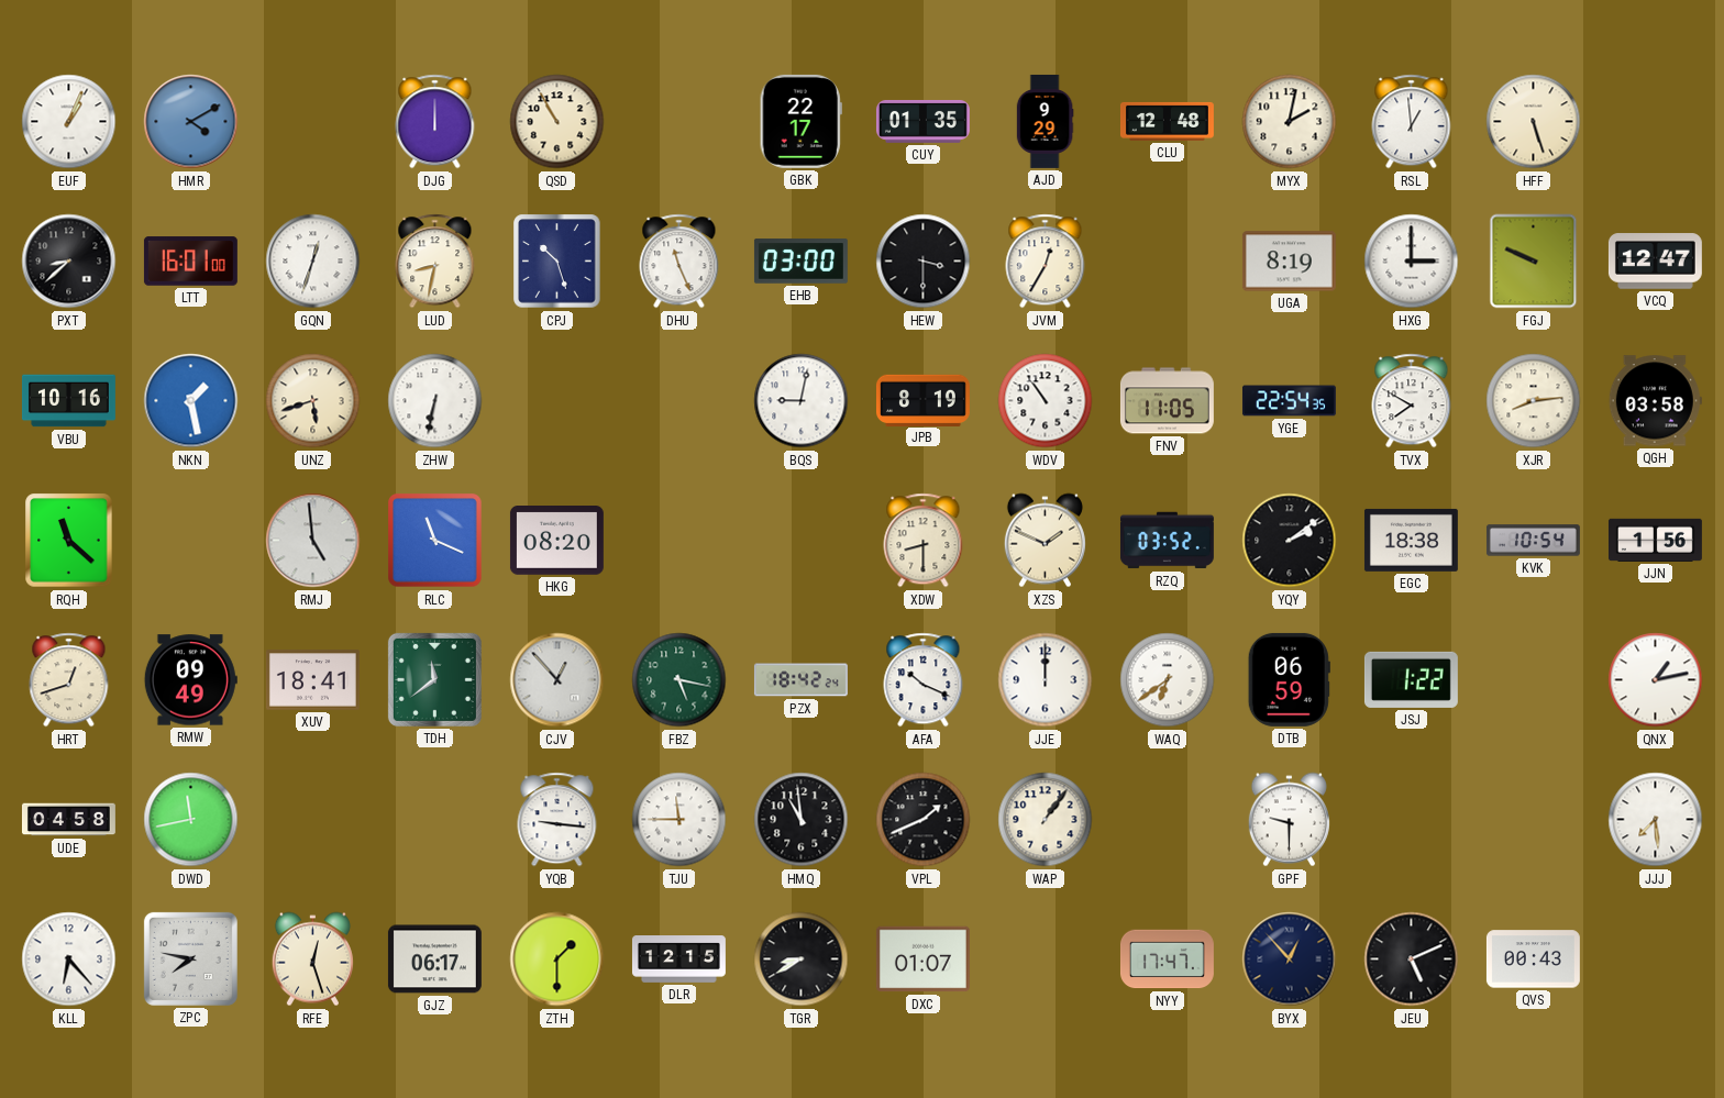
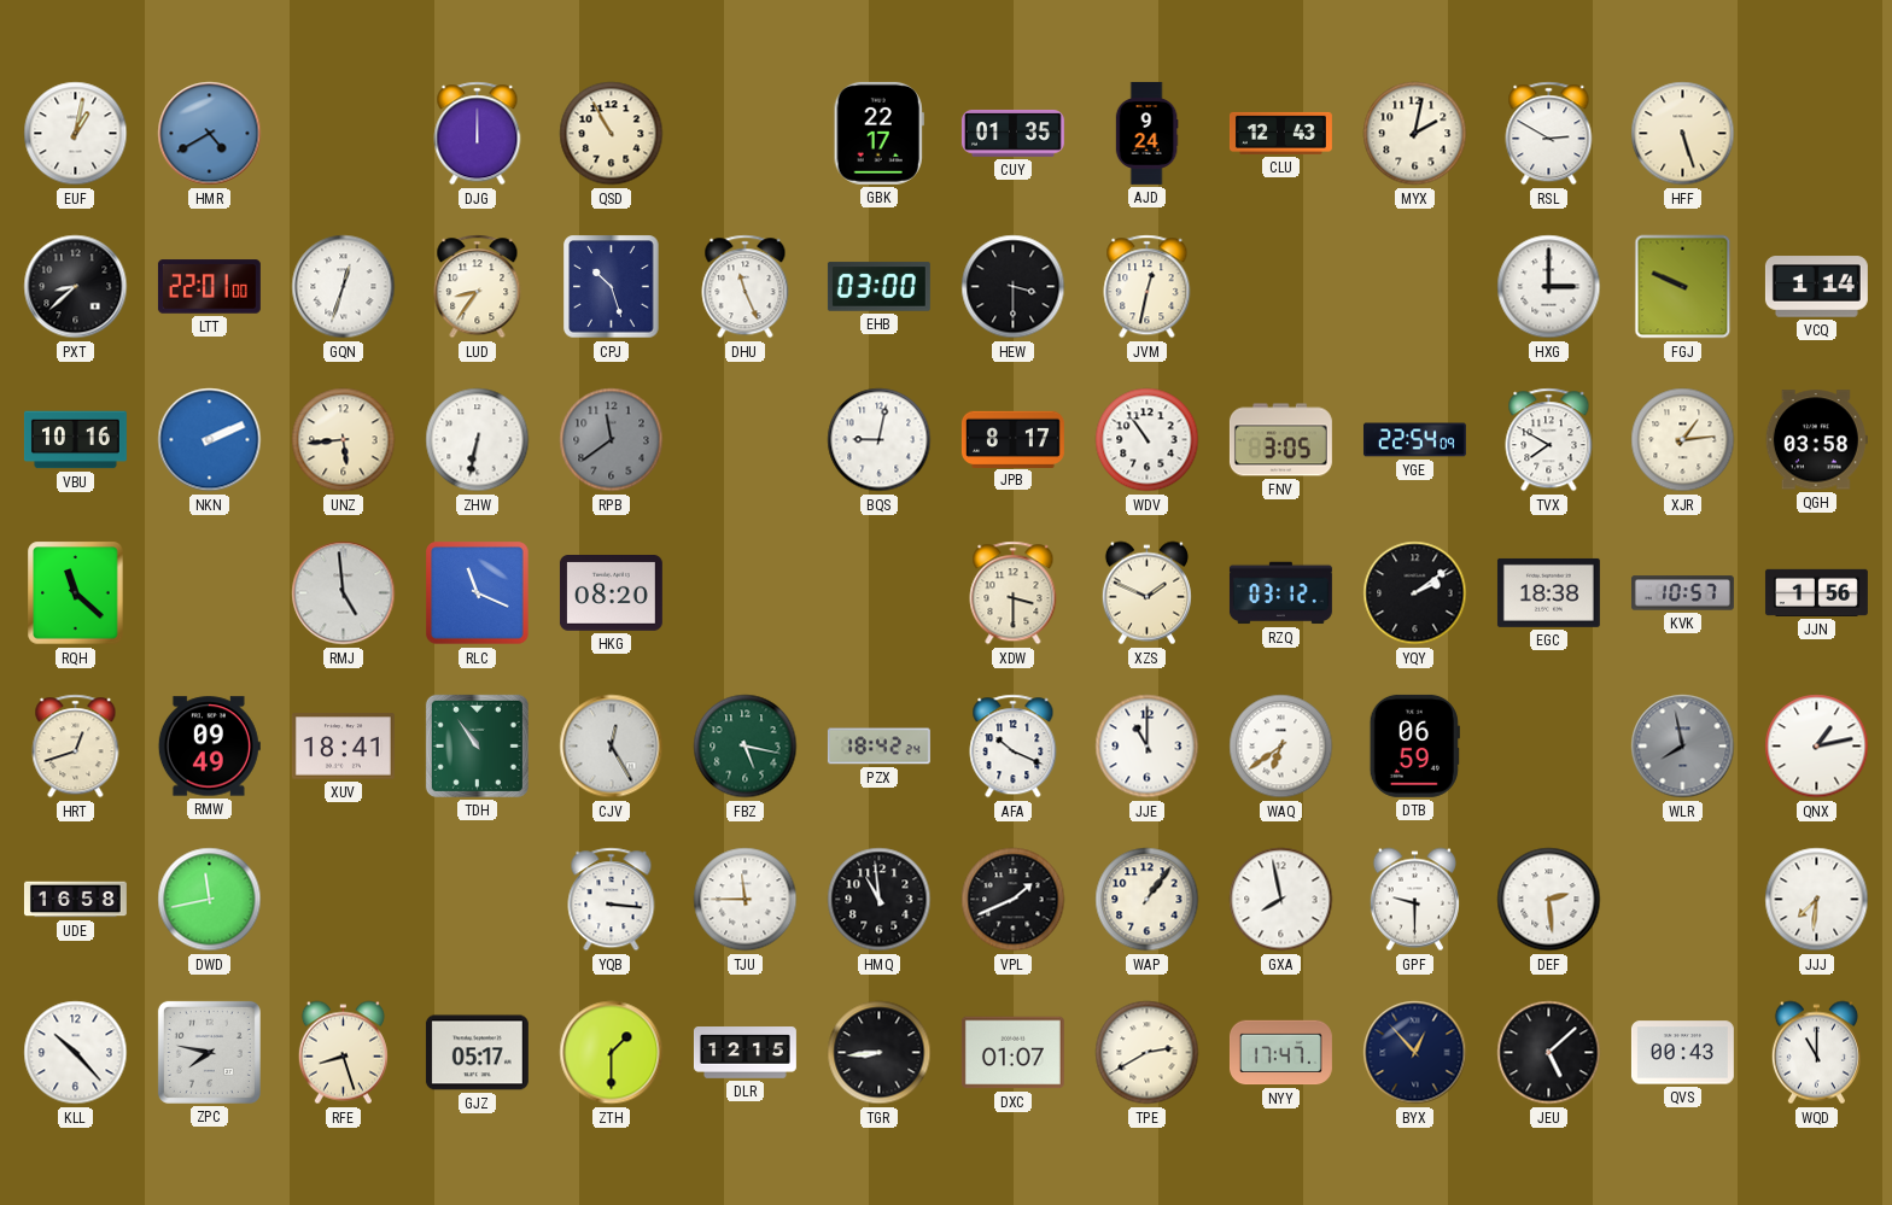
EUF: 1:04 -> 1:02 (76, 134)
HMR: 4:10 -> 4:40 (210, 134)
AJD: 9:29 -> 9:24 (1146, 133)
CLU: 12:48 -> 12:43 (1280, 133)
RSL: 12:59 -> 2:50 (1549, 134)
LTT: 16:01 -> 22:01 (209, 287)
LUD: 8:32 -> 8:36 (478, 287)
JVM: 12:35 -> 12:32 (1148, 287)
UGA: 8:19 -> none (1289, 262)
VCQ: 12:47 -> 1:14 (1816, 287)
NKN: 1:28 -> 2:11 (210, 440)
UNZ: 5:42 -> 5:44 (344, 440)
RPB: none -> 11:39 (612, 440)
JPB: 8:19 -> 8:17 (1012, 439)
FNV: 11:05 -> 3:05 (1280, 440)
YGE: 22:54:35 -> 22:54:09 (1414, 440)
XJR: 8:14 -> 1:14 (1683, 440)
XDW: 8:30 -> 3:30 (1014, 593)
RZQ: 03:52 -> 03:12 (1280, 593)
KVK: 10:54 -> 10:57 (1682, 593)
TDH: 11:39 -> 10:54 (477, 745)
CJV: 12:53 -> 12:25 (612, 747)
JJE: 12:00 -> 11:00 (1148, 747)
JSJ: 1:22 -> none (1411, 679)
WLR: none -> 7:58 (1683, 747)
UDE: 04:58 -> 16:58 (75, 900)
YQB: 9:16 -> 3:16 (612, 900)
GXA: none -> 7:58 (1281, 900)
DEF: none -> 2:29 (1549, 900)
JJJ: 7:29 -> 7:31 (1817, 900)
KLL: 6:23 -> 10:23 (76, 1053)
RFE: 12:27 -> 8:27 (343, 1053)
GJZ: 06:17 -> 05:17 (477, 1053)
TGR: 8:40 -> 8:44 (880, 1053)
TPE: none -> 2:40 (1148, 1053)
JEU: 5:11 -> 5:08 (1549, 1053)
WQD: none -> 11:00 (1816, 1053)
